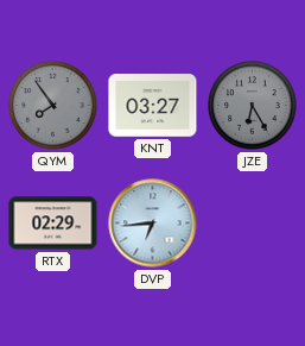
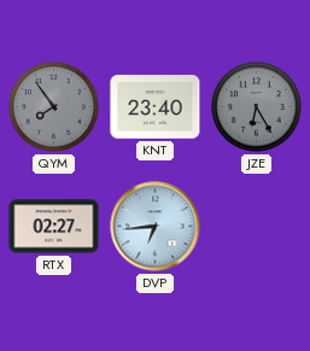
KNT: 03:27 -> 23:40 (156, 107)
RTX: 02:29 -> 02:27 (54, 227)
